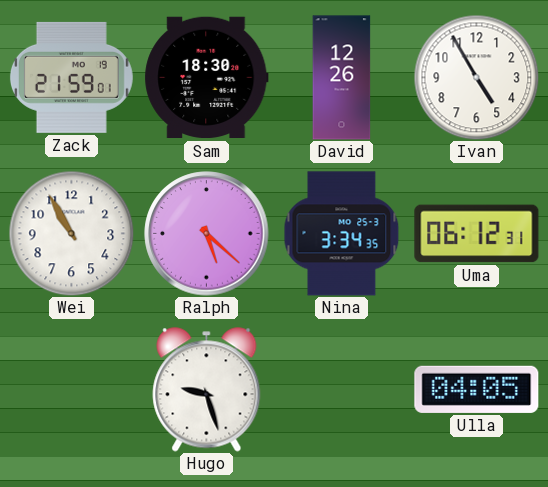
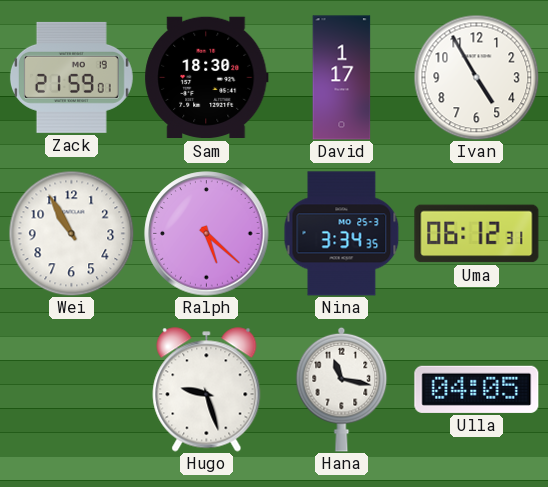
David: 12:26 -> 1:17 (342, 78)
Hana: none -> 11:17 (342, 389)
